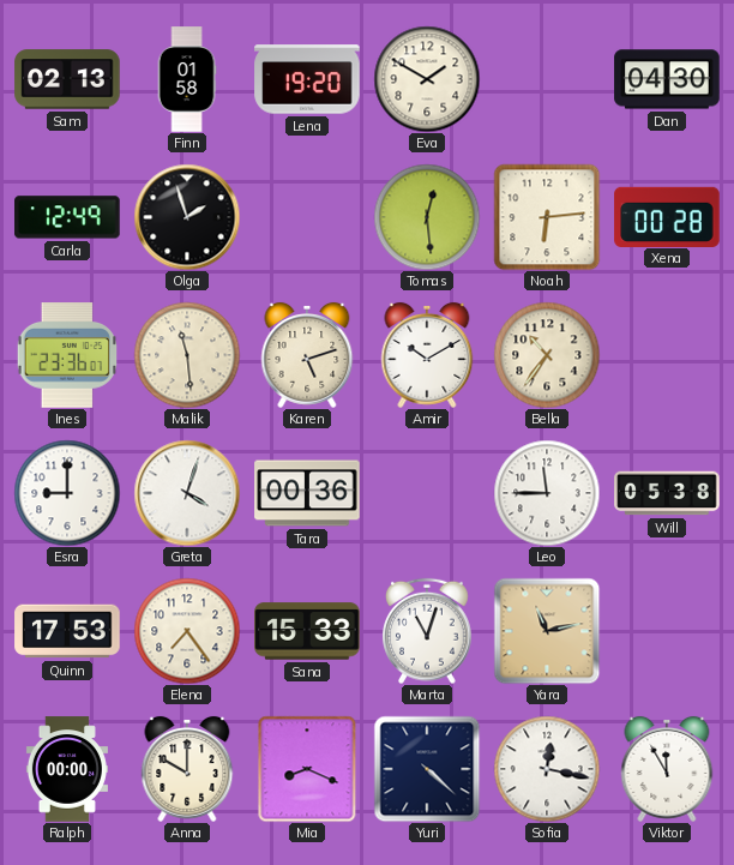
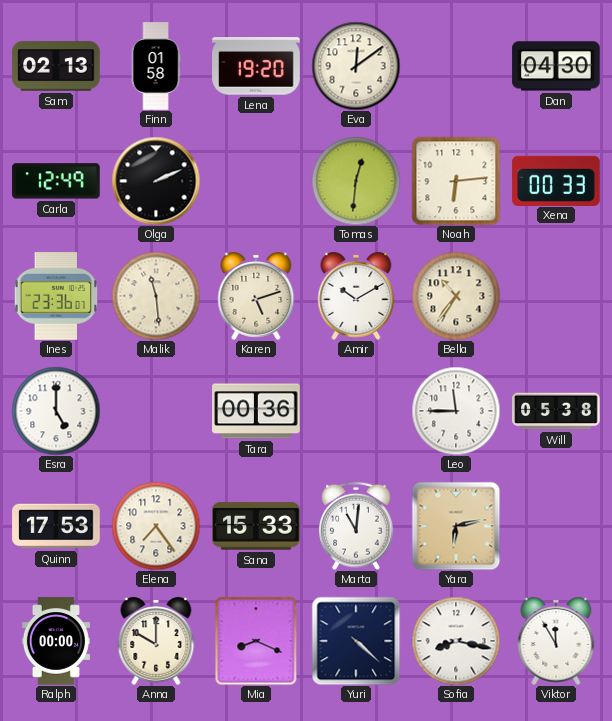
Eva: 1:50 -> 12:09 (356, 66)
Olga: 1:57 -> 2:11 (156, 181)
Tomas: 12:29 -> 12:31 (356, 181)
Xena: 00:28 -> 00:33 (556, 180)
Esra: 9:00 -> 5:00 (56, 411)
Greta: 4:03 -> none (187, 493)
Marta: 11:03 -> 11:01 (357, 526)
Yara: 11:13 -> 6:13 (456, 526)
Sofia: 12:17 -> 8:17 (456, 641)
